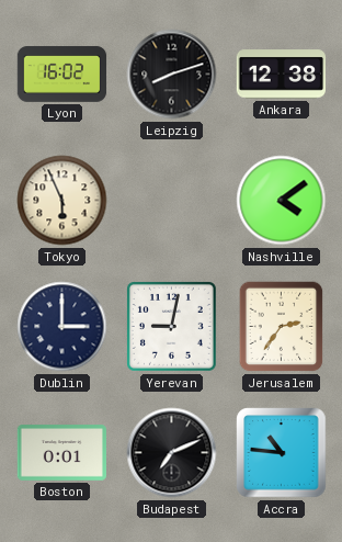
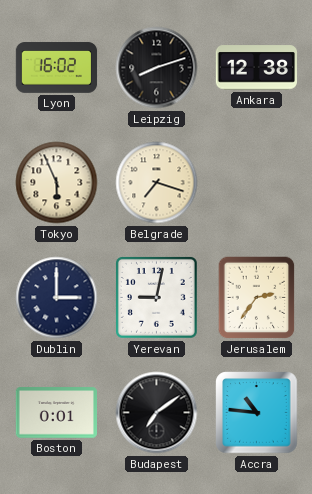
Belgrade: none -> 7:18 (157, 183)
Nashville: 4:09 -> none (282, 201)
Budapest: 7:11 -> 7:09 (157, 413)
